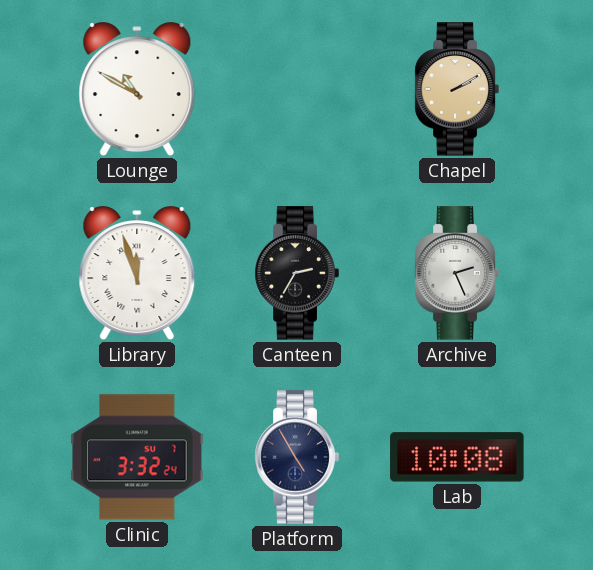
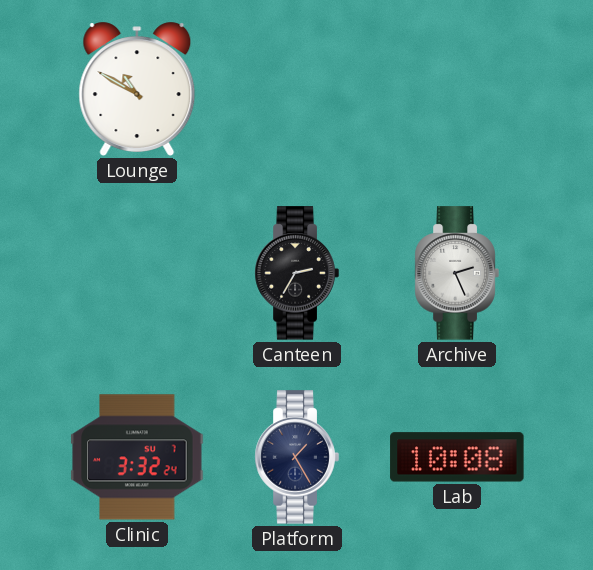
Chapel: 2:10 -> none (457, 89)
Library: 11:57 -> none (137, 273)
Platform: 4:55 -> 1:25 (297, 457)
